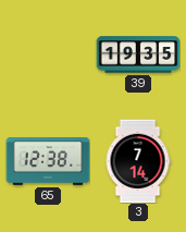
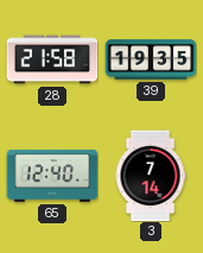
28: none -> 21:58 (52, 59)
65: 12:38 -> 12:40 (52, 176)
